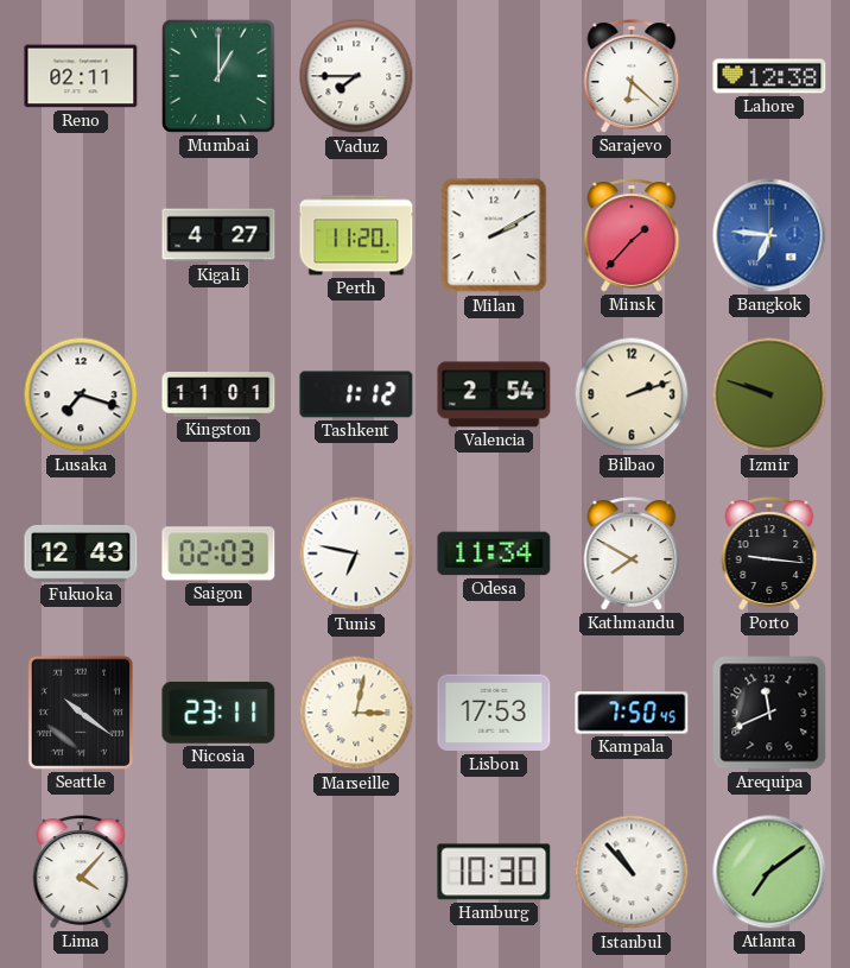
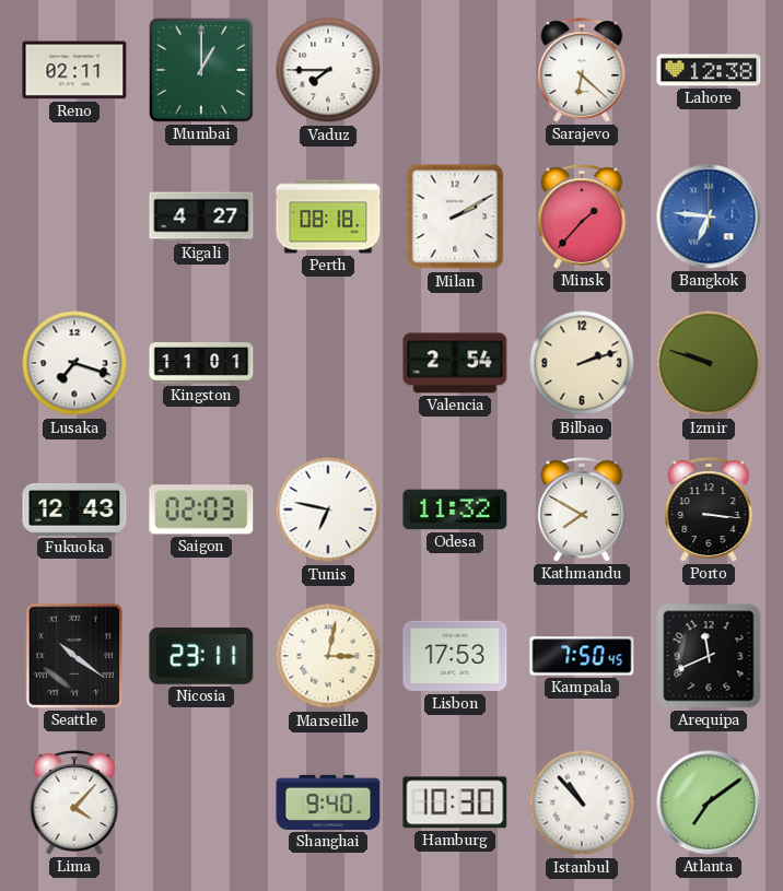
Perth: 11:20 -> 08:18 (328, 216)
Tashkent: 1:12 -> none (356, 394)
Odesa: 11:34 -> 11:32 (455, 509)
Porto: 9:16 -> 3:16 (709, 509)
Shanghai: none -> 9:40 (328, 802)
